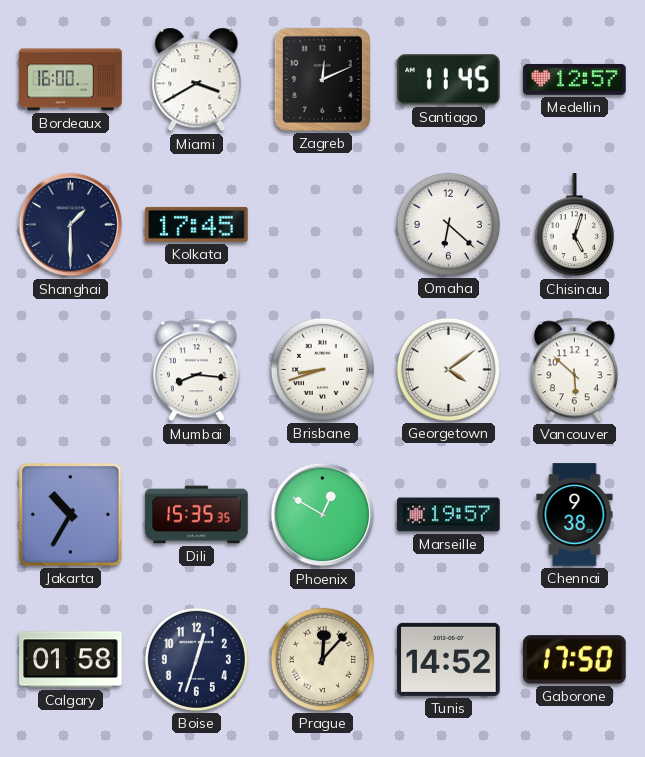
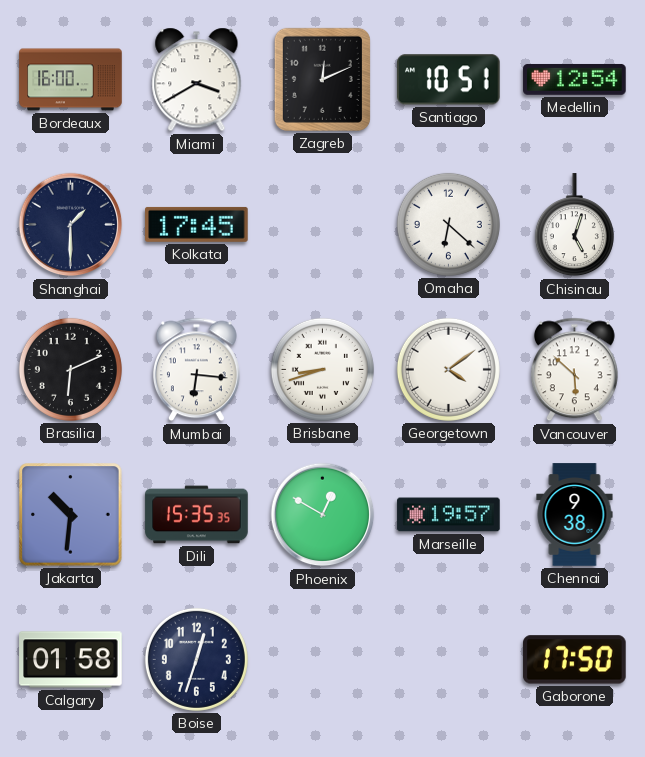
Santiago: 11:45 -> 10:51 (449, 80)
Medellin: 12:57 -> 12:54 (575, 79)
Brasilia: none -> 6:11 (70, 369)
Mumbai: 8:16 -> 6:16 (196, 370)
Jakarta: 10:35 -> 10:31 (71, 515)
Prague: 12:07 -> none (322, 659)
Tunis: 14:52 -> none (449, 659)
